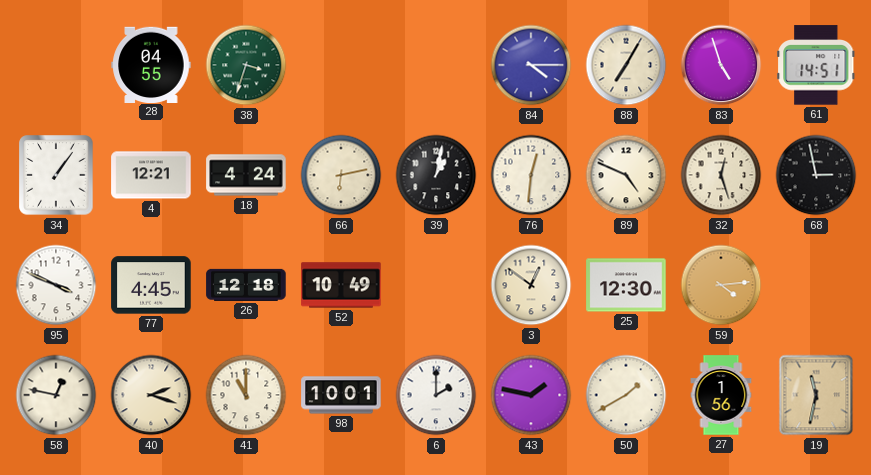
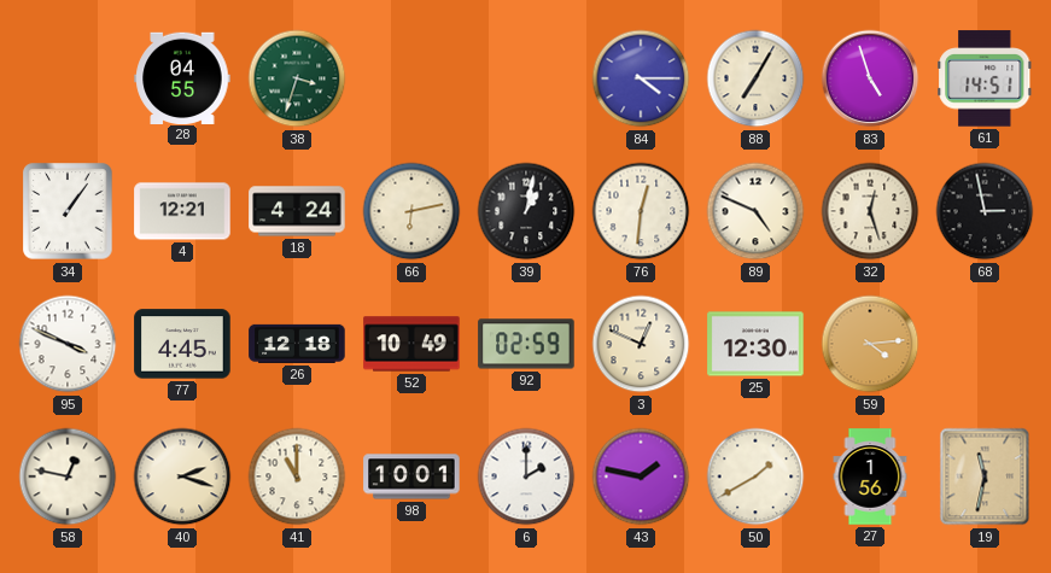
92: none -> 02:59 (526, 344)
3: 12:51 -> 12:49 (641, 344)
